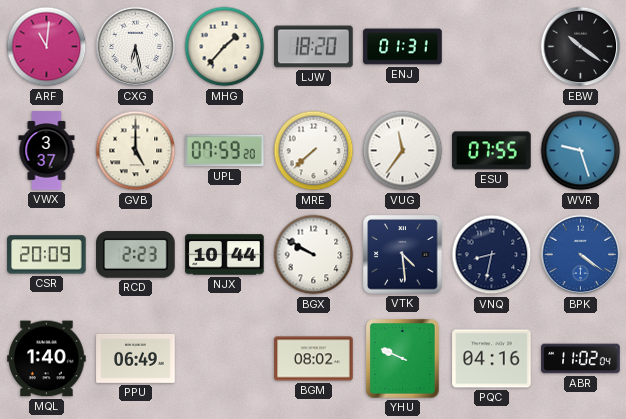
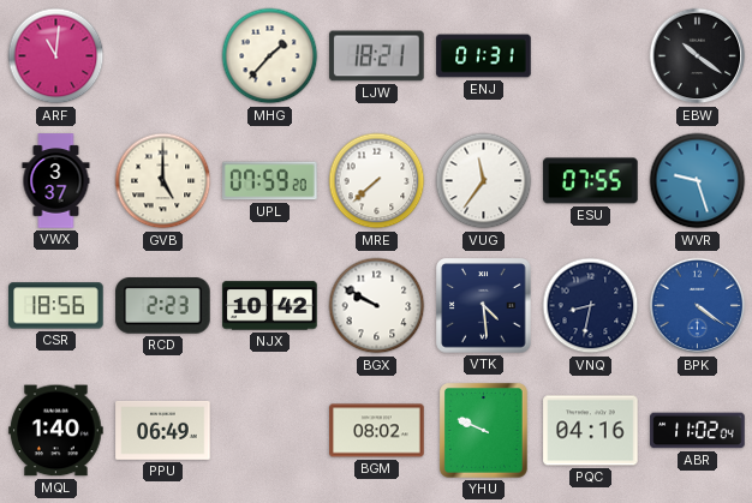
CXG: 6:28 -> none (136, 47)
LJW: 18:20 -> 18:21 (377, 56)
CSR: 20:09 -> 18:56 (56, 306)
NJX: 10:44 -> 10:42 (270, 306)
